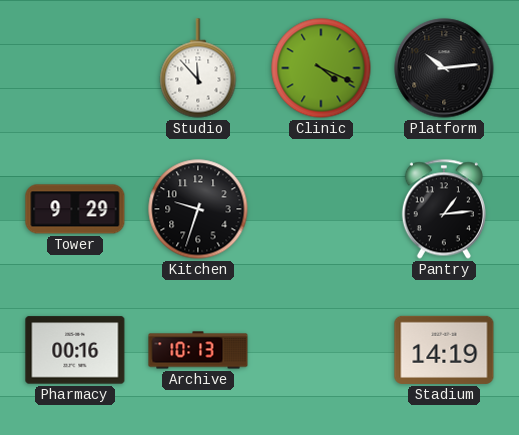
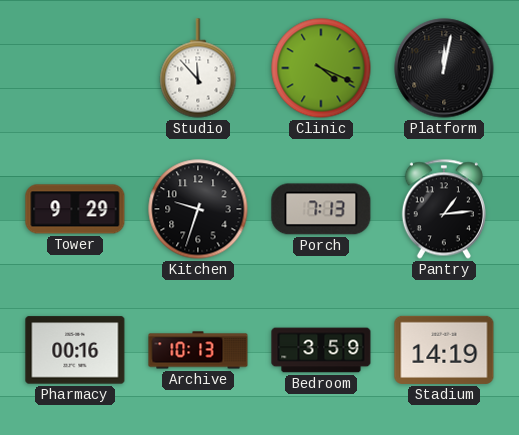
Platform: 10:14 -> 12:02 (444, 68)
Porch: none -> 7:13 (321, 209)
Bedroom: none -> 3:59 (321, 350)
